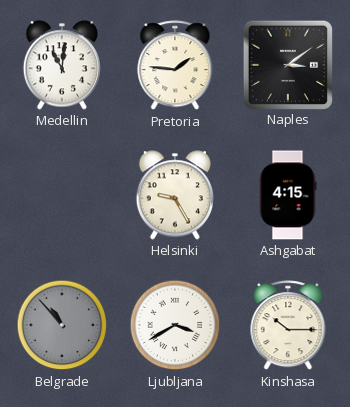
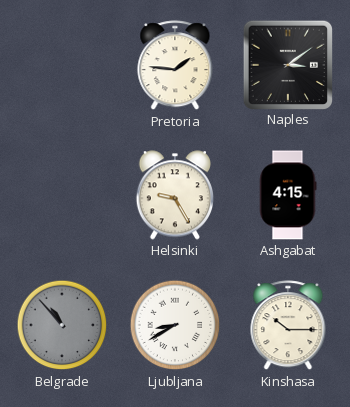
Medellin: 11:01 -> none (61, 65)
Ljubljana: 3:40 -> 8:40 (175, 325)
